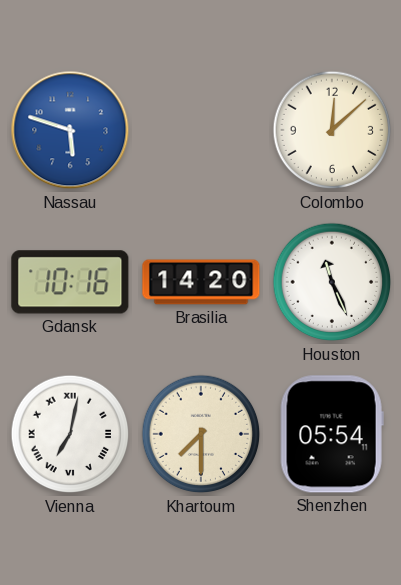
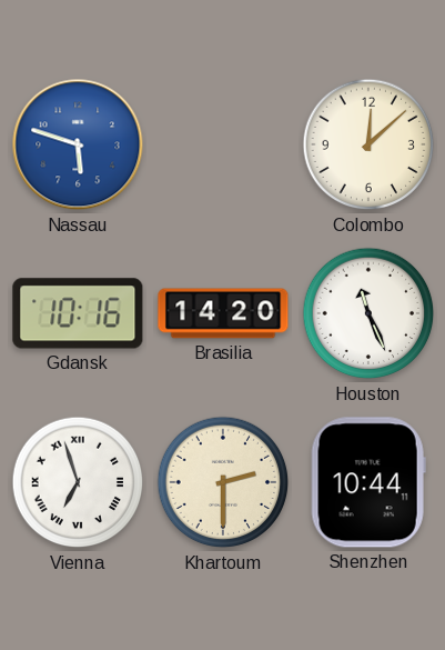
Vienna: 7:02 -> 6:57 (78, 482)
Khartoum: 7:30 -> 2:30 (223, 482)
Shenzhen: 05:54 -> 10:44 (368, 482)
